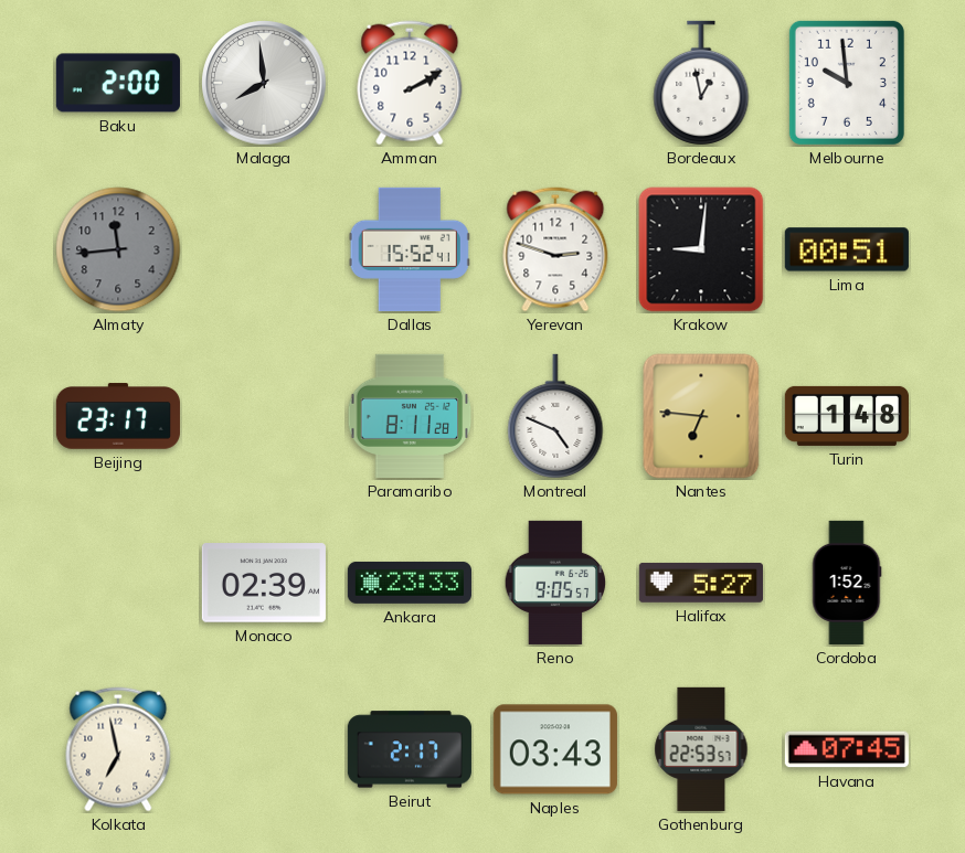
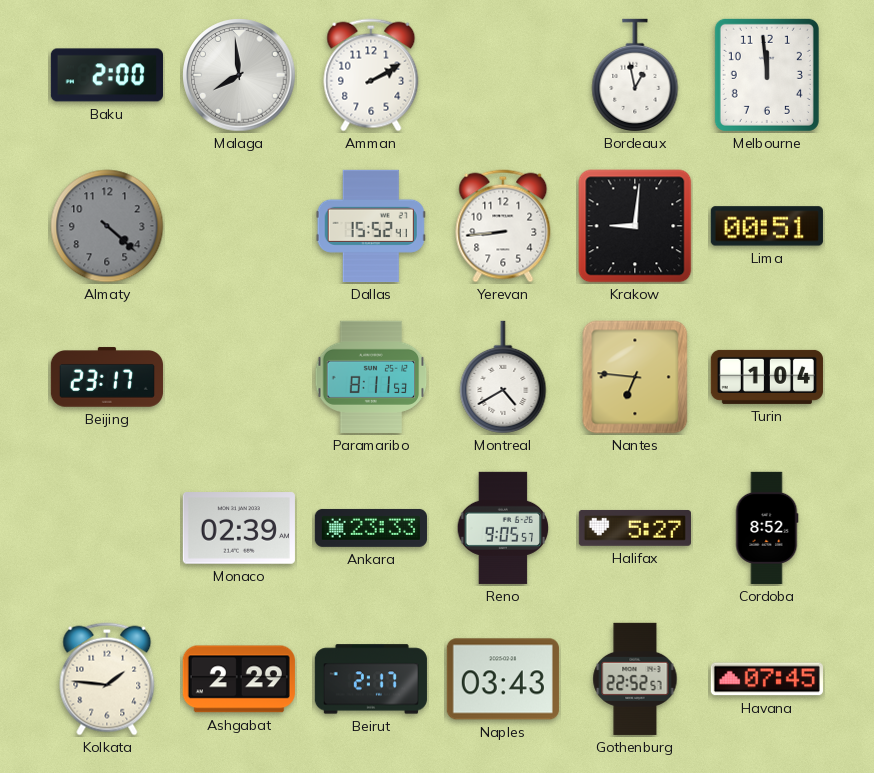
Melbourne: 9:59 -> 11:59 (767, 75)
Almaty: 11:44 -> 4:22 (107, 226)
Yerevan: 2:48 -> 8:44 (503, 226)
Paramaribo: 8:11:28 -> 8:11:53 (371, 377)
Montreal: 4:49 -> 4:40 (503, 377)
Turin: 1:48 -> 1:04 (767, 377)
Cordoba: 1:52 -> 8:52 (767, 528)
Kolkata: 6:58 -> 1:46 (107, 679)
Ashgabat: none -> 2:29 (239, 679)
Gothenburg: 22:53 -> 22:52 (635, 679)
